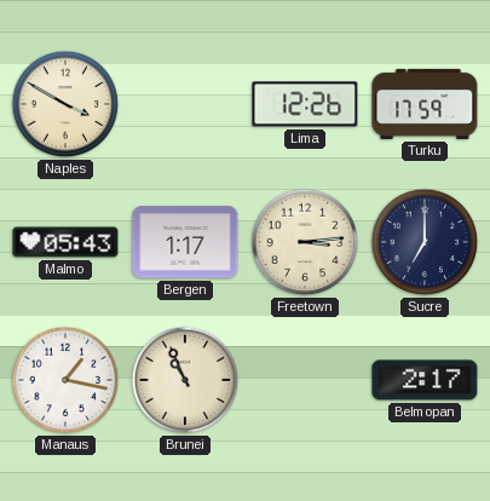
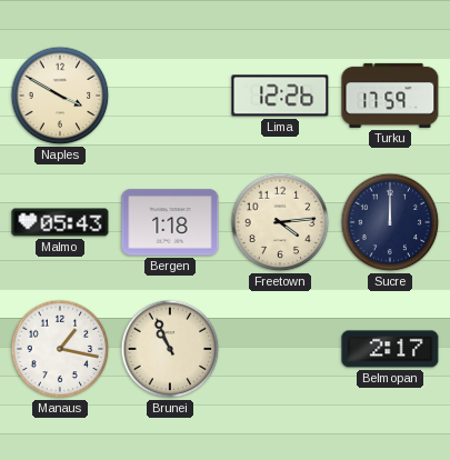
Bergen: 1:17 -> 1:18 (170, 222)
Freetown: 3:14 -> 4:14 (280, 222)
Sucre: 7:00 -> 12:00 (390, 222)
